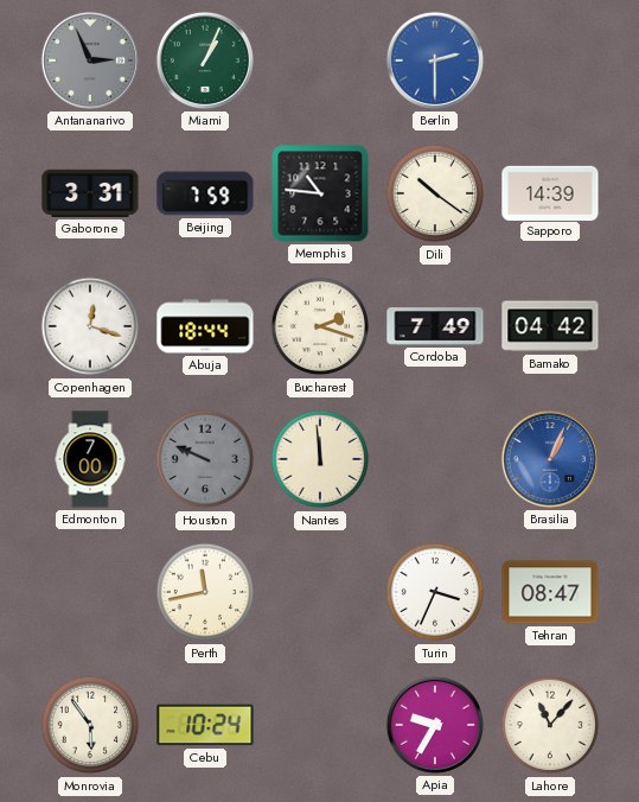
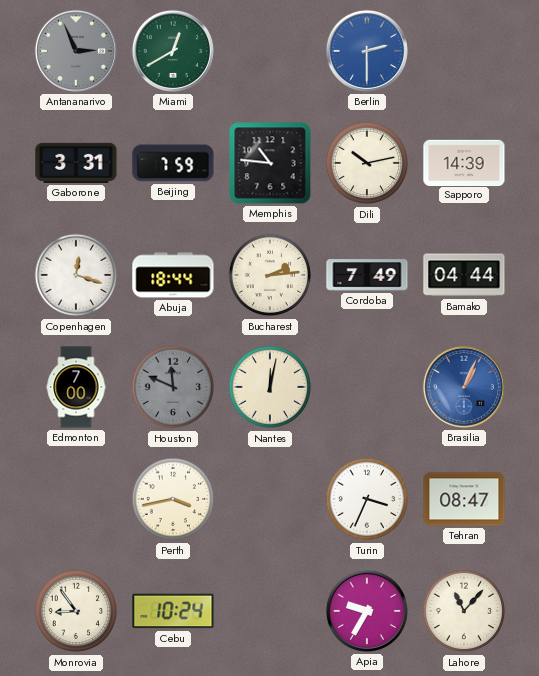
Miami: 1:04 -> 12:40 (173, 51)
Dili: 10:21 -> 10:13 (367, 163)
Bucharest: 2:18 -> 2:14 (270, 275)
Bamako: 04:42 -> 04:44 (464, 275)
Houston: 9:49 -> 11:49 (173, 387)
Nantes: 11:59 -> 12:02 (270, 387)
Perth: 11:43 -> 3:43 (173, 499)
Monrovia: 5:54 -> 8:54 (76, 611)
